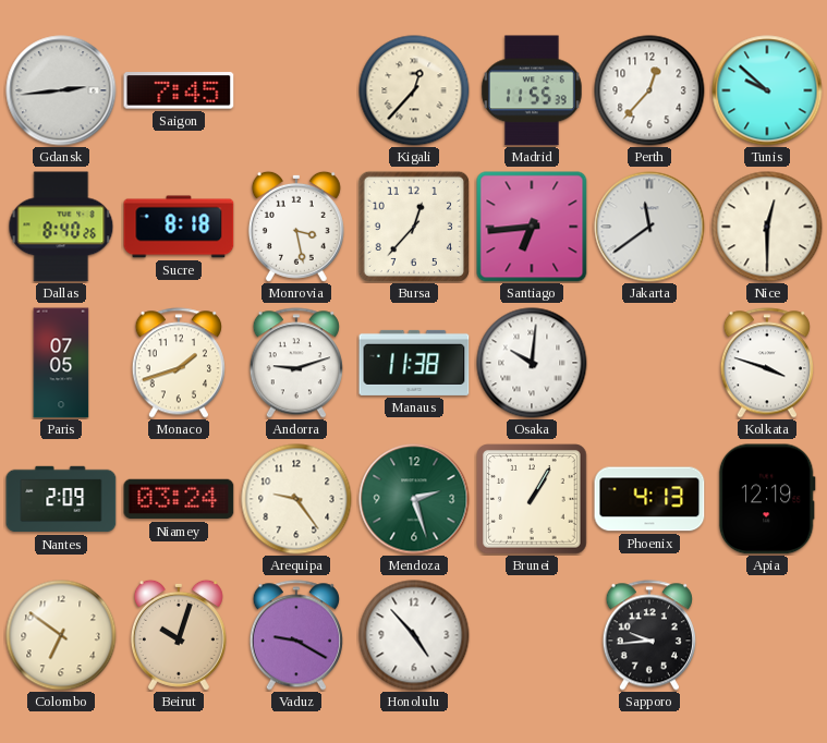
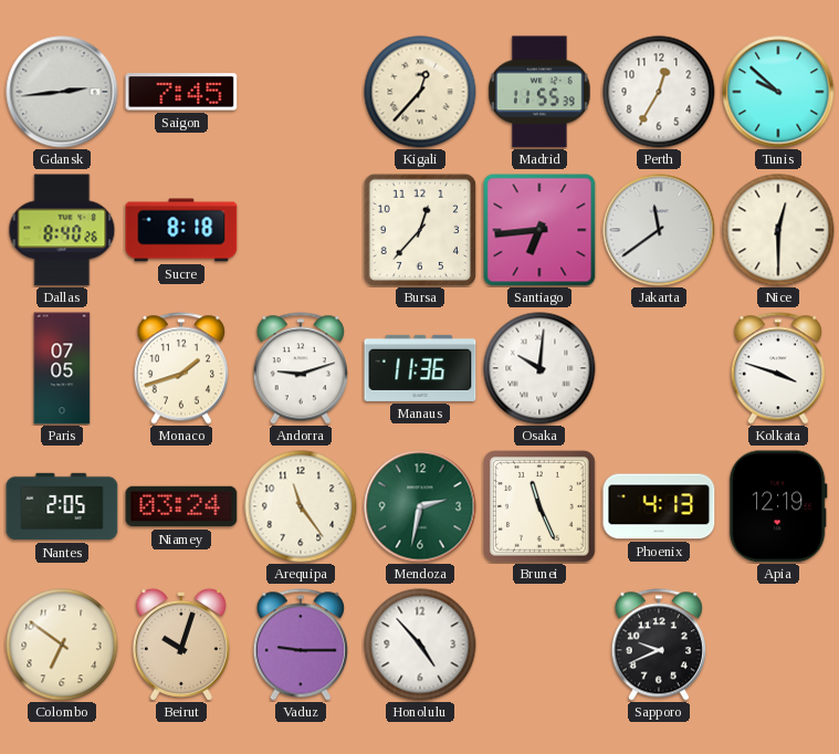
Perth: 12:37 -> 12:35 (659, 92)
Monrovia: 3:28 -> none (296, 227)
Manaus: 11:38 -> 11:36 (420, 368)
Nantes: 2:09 -> 2:05 (62, 506)
Arequipa: 9:24 -> 11:24 (301, 506)
Mendoza: 2:27 -> 2:32 (420, 506)
Brunei: 1:05 -> 11:26 (539, 506)
Vaduz: 9:20 -> 9:15 (301, 645)
Sapporo: 9:44 -> 9:41 (659, 645)
